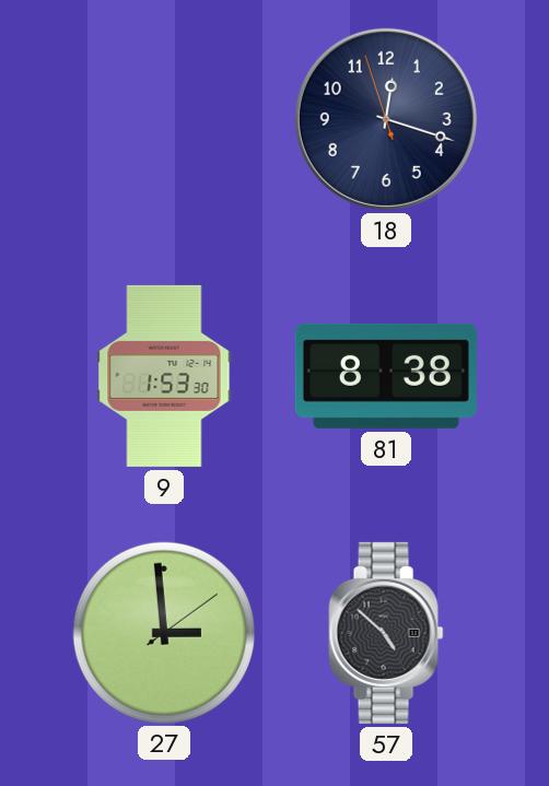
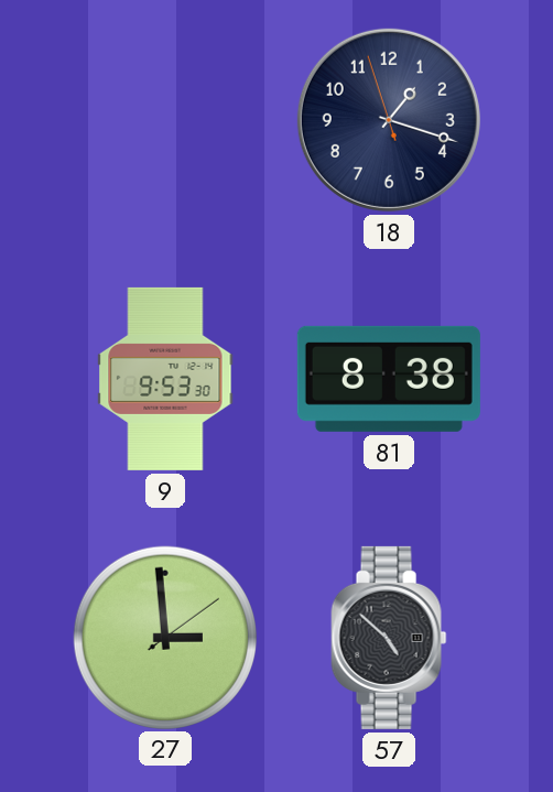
18: 12:17 -> 1:17 (389, 120)
9: 1:53 -> 9:53 (165, 379)
